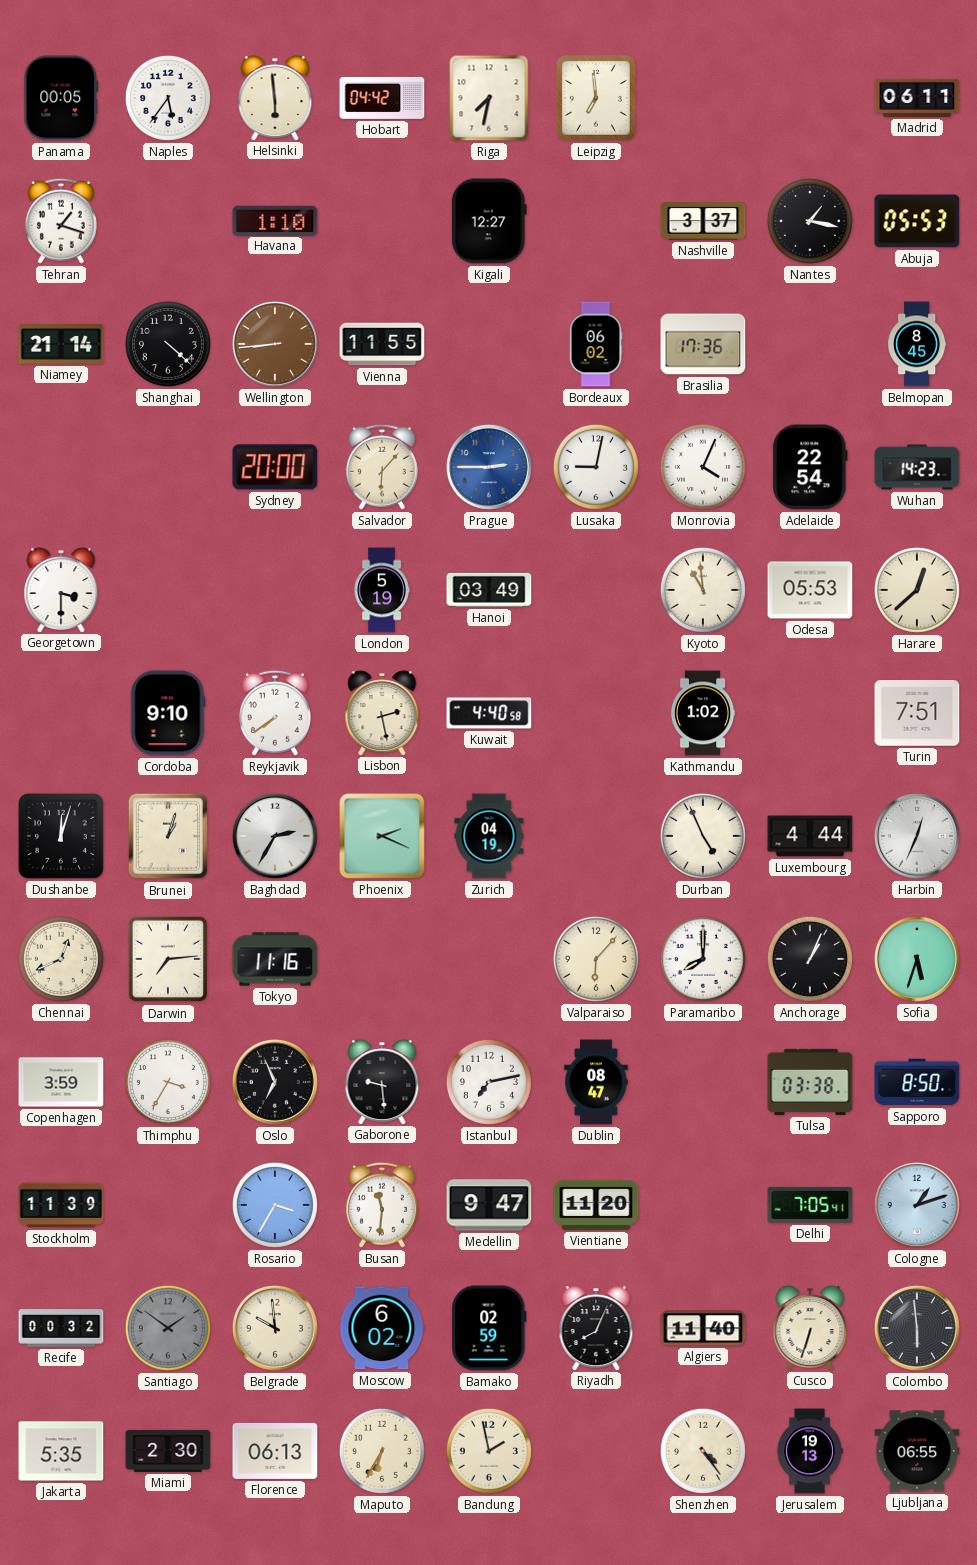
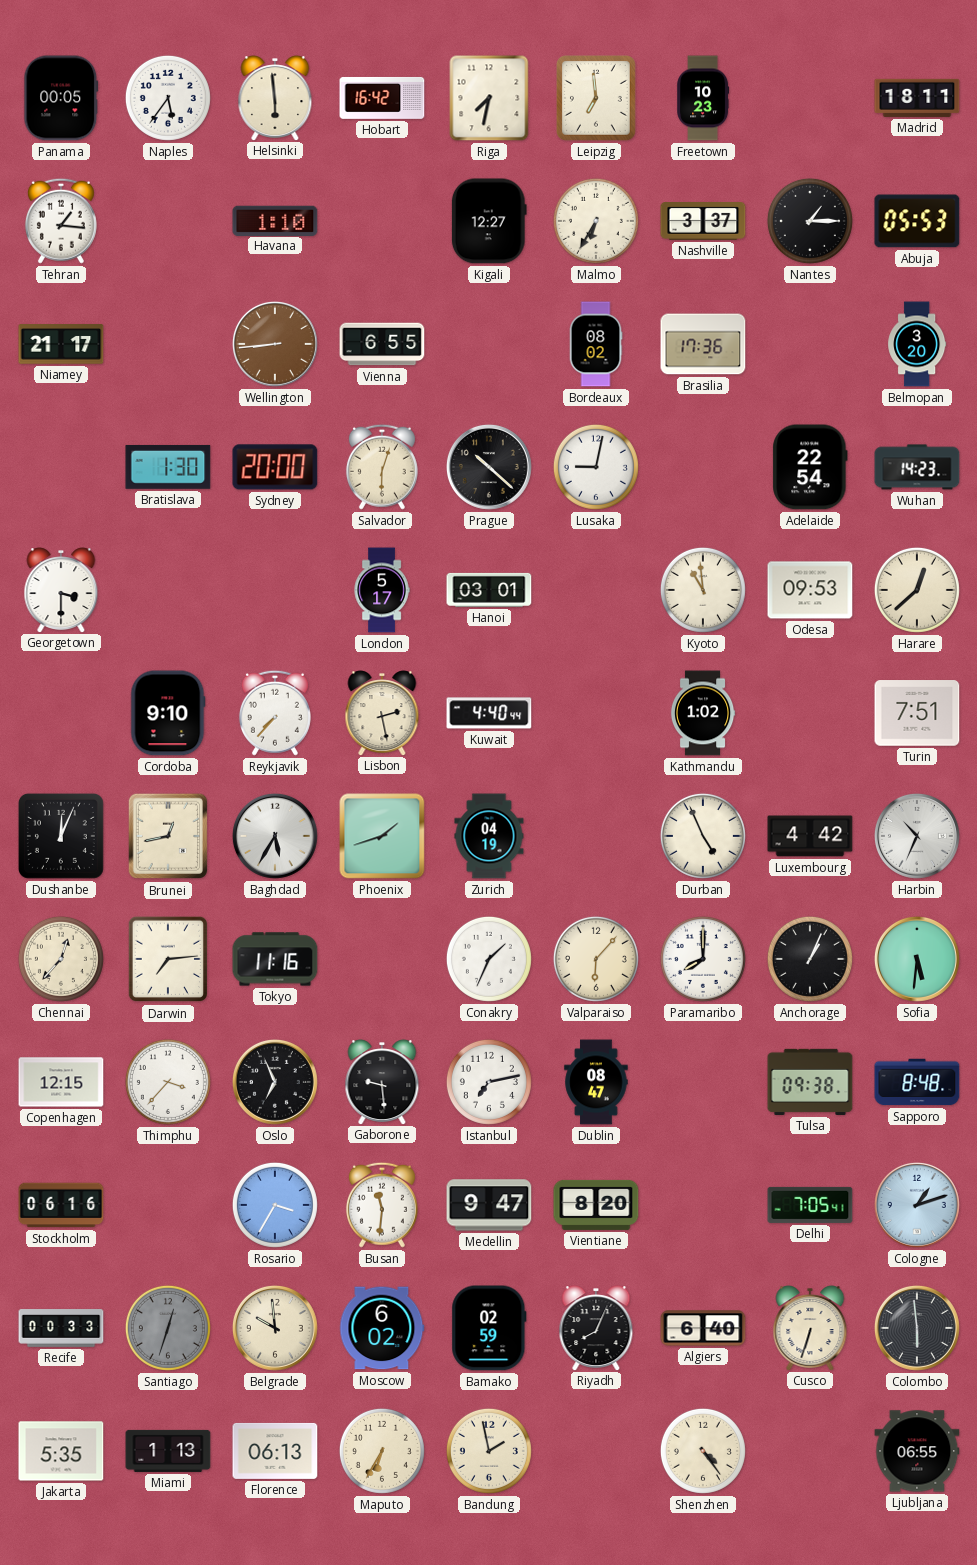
Hobart: 04:42 -> 16:42 (382, 98)
Freetown: none -> 10:23 (703, 98)
Madrid: 06:11 -> 18:11 (917, 98)
Tehran: 1:18 -> 1:16 (61, 221)
Malmo: none -> 6:35 (596, 221)
Nantes: 1:17 -> 1:15 (810, 221)
Niamey: 21:14 -> 21:17 (61, 344)
Shanghai: 4:22 -> none (168, 344)
Vienna: 11:55 -> 6:55 (382, 344)
Bordeaux: 06:02 -> 08:02 (596, 344)
Belmopan: 8:45 -> 3:20 (917, 344)
Bratislava: none -> 1:30 (168, 467)
Salvador: 6:07 -> 6:03 (382, 467)
Prague: 2:45 -> 10:22 (489, 467)
Prague dial: blue -> black (489, 467)
Monrovia: 4:04 -> none (703, 467)
London: 5:19 -> 5:17 (382, 590)
Hanoi: 03:49 -> 03:01 (489, 590)
Odesa: 05:53 -> 09:53 (810, 590)
Reykjavik: 7:39 -> 7:37 (275, 713)
Kuwait: 4:40:58 -> 4:40:44 (489, 713)
Dushanbe: 12:03 -> 12:04 (61, 836)
Brunei: 1:03 -> 12:43 (168, 836)
Baghdad: 2:35 -> 5:35 (275, 836)
Phoenix: 2:19 -> 1:42 (382, 836)
Luxembourg: 4:44 -> 4:42 (810, 836)
Harbin: 12:34 -> 10:34 (917, 836)
Chennai: 12:41 -> 12:37 (61, 959)
Conakry: none -> 1:34 (489, 959)
Sofia: 5:33 -> 5:31 (917, 959)
Copenhagen: 3:59 -> 12:15 (61, 1082)
Thimphu: 3:35 -> 3:37 (168, 1082)
Tulsa: 03:38 -> 09:38 (810, 1082)
Sapporo: 8:50 -> 8:48 (917, 1082)
Stockholm: 11:39 -> 06:16 (61, 1205)
Vientiane: 11:20 -> 8:20 (596, 1205)
Recife: 00:32 -> 00:33 (61, 1328)
Santiago: 1:51 -> 12:33 (168, 1328)
Algiers: 11:40 -> 6:40 (703, 1328)
Miami: 2:30 -> 1:13 (168, 1451)
Jerusalem: 19:13 -> none (810, 1451)
